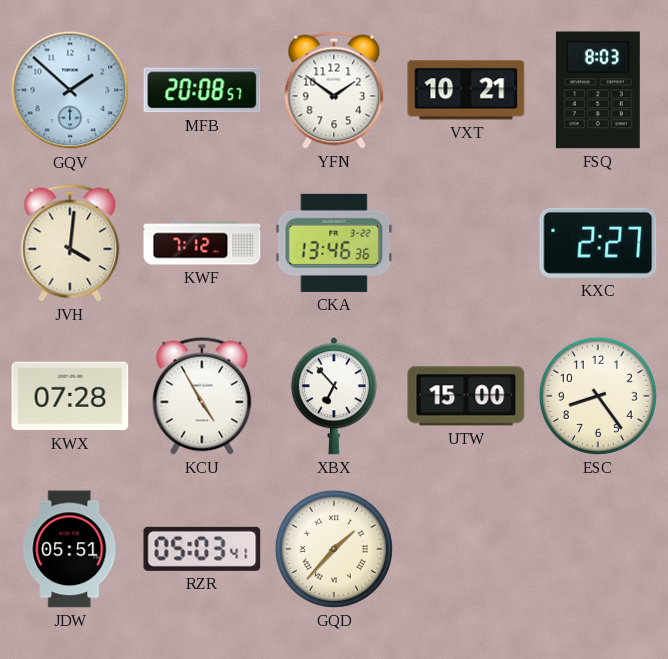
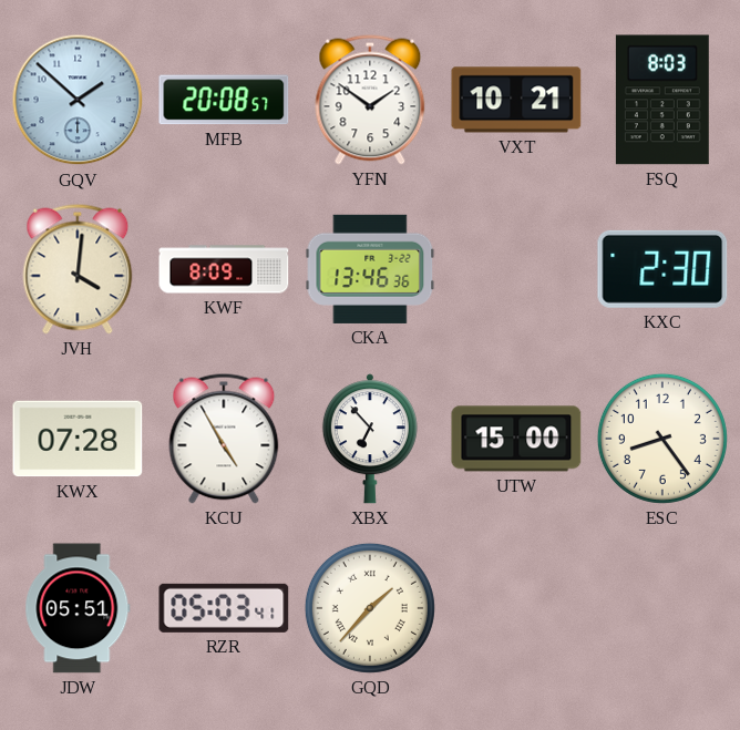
KWF: 7:12 -> 8:09 (224, 269)
KXC: 2:27 -> 2:30 (662, 269)
